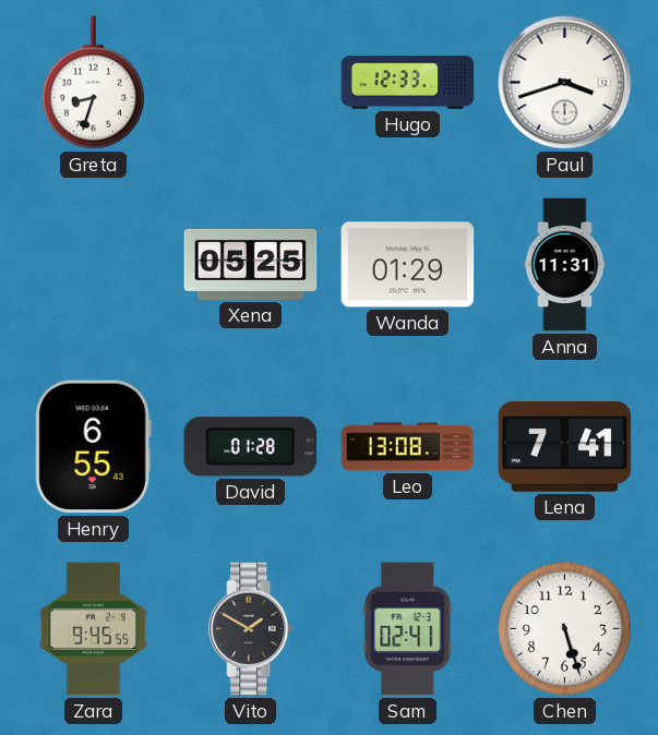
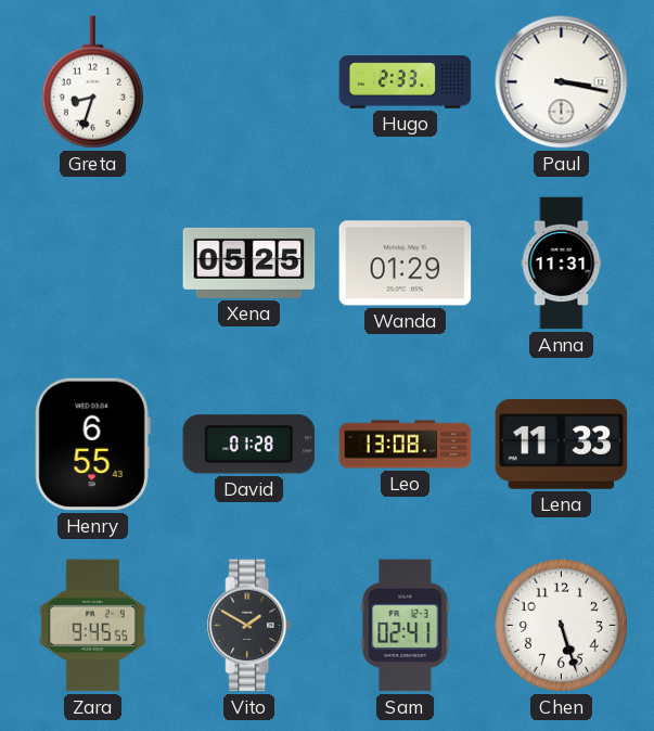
Hugo: 12:33 -> 2:33 (406, 82)
Paul: 3:42 -> 3:17 (562, 82)
Lena: 7:41 -> 11:33 (562, 444)
